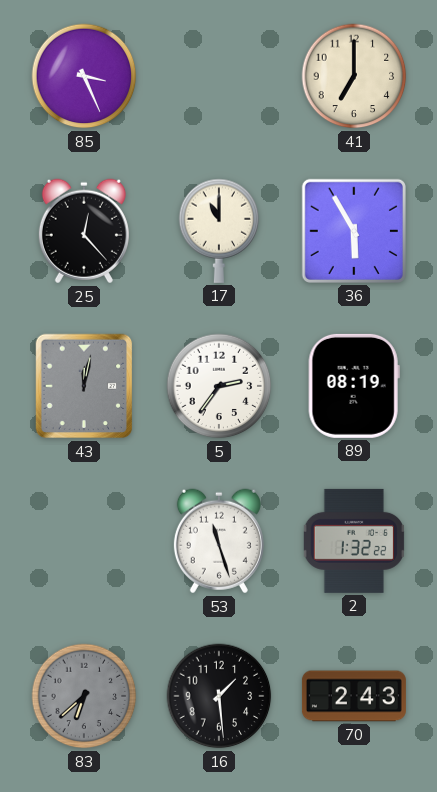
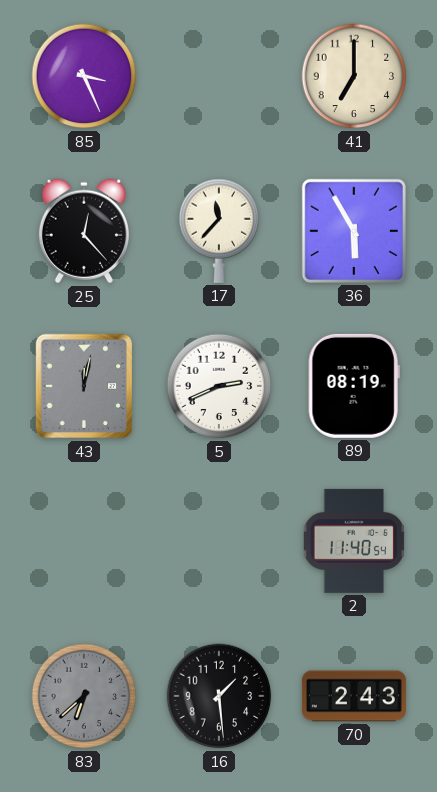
17: 11:00 -> 11:37 (219, 231)
5: 2:36 -> 2:41 (219, 386)
53: 11:27 -> none (219, 541)
2: 1:32 -> 11:40 (354, 541)
